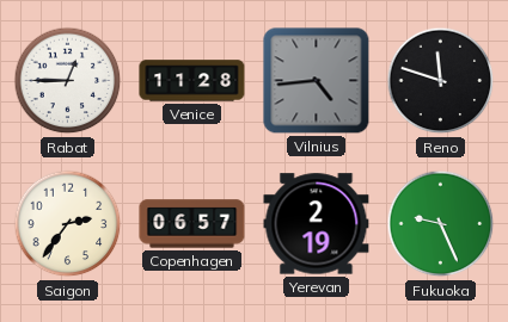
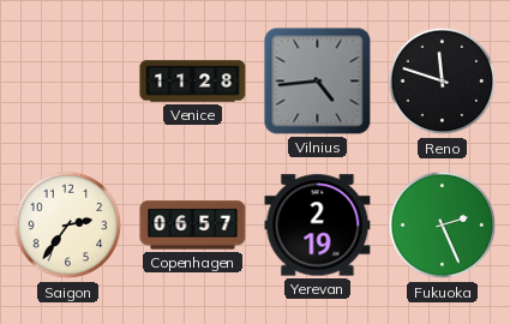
Rabat: 12:45 -> none (68, 81)
Fukuoka: 9:26 -> 2:26 (443, 226)
